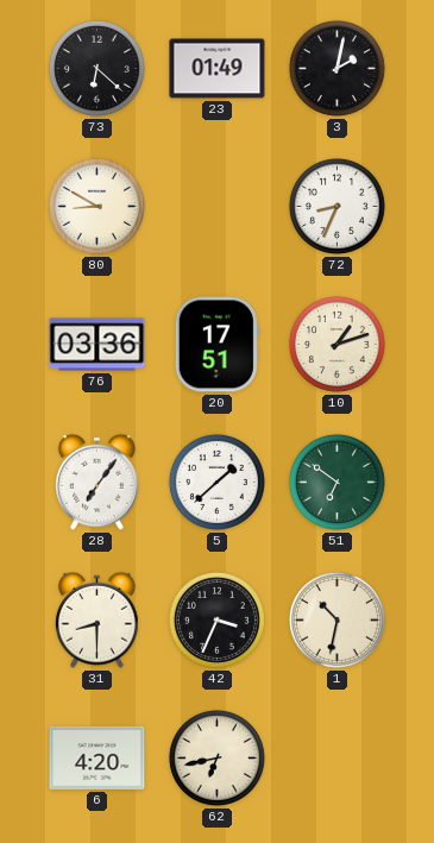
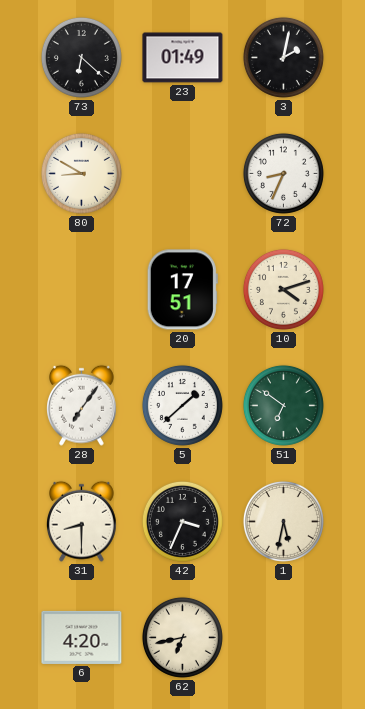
76: 03:36 -> none (98, 345)
10: 1:12 -> 4:12 (283, 289)
1: 10:32 -> 5:32 (283, 521)
